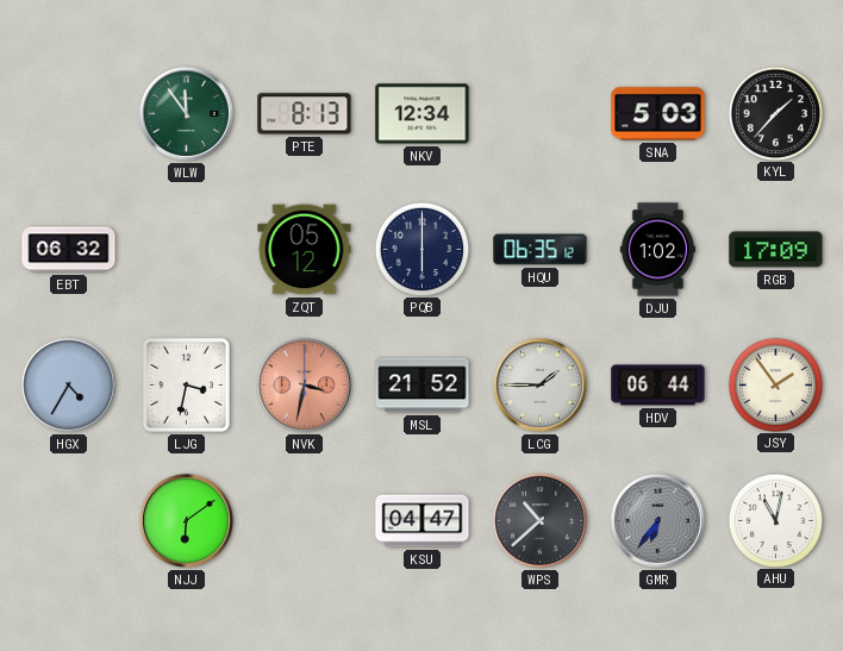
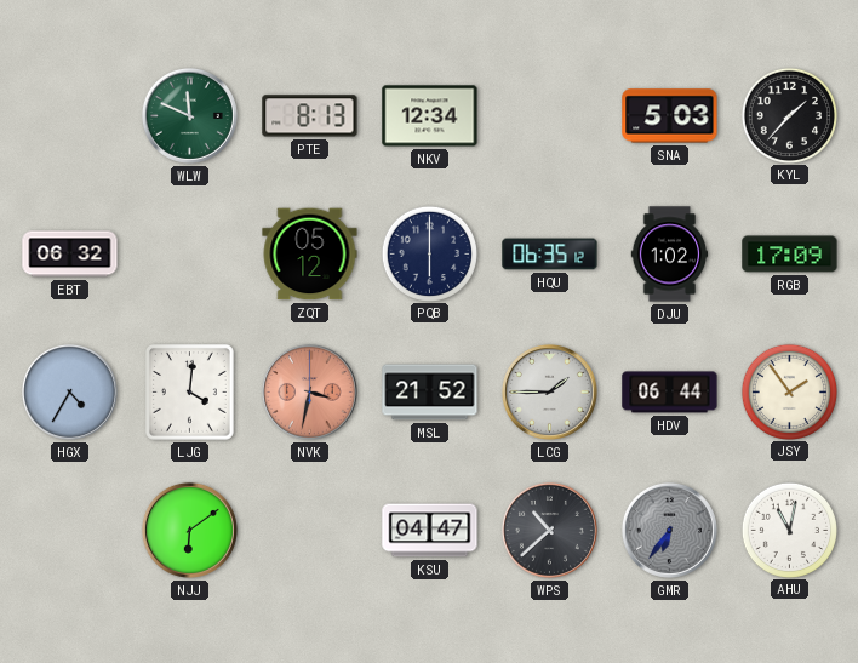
WLW: 11:54 -> 11:49 (189, 115)
LJG: 3:32 -> 4:01 (189, 391)
